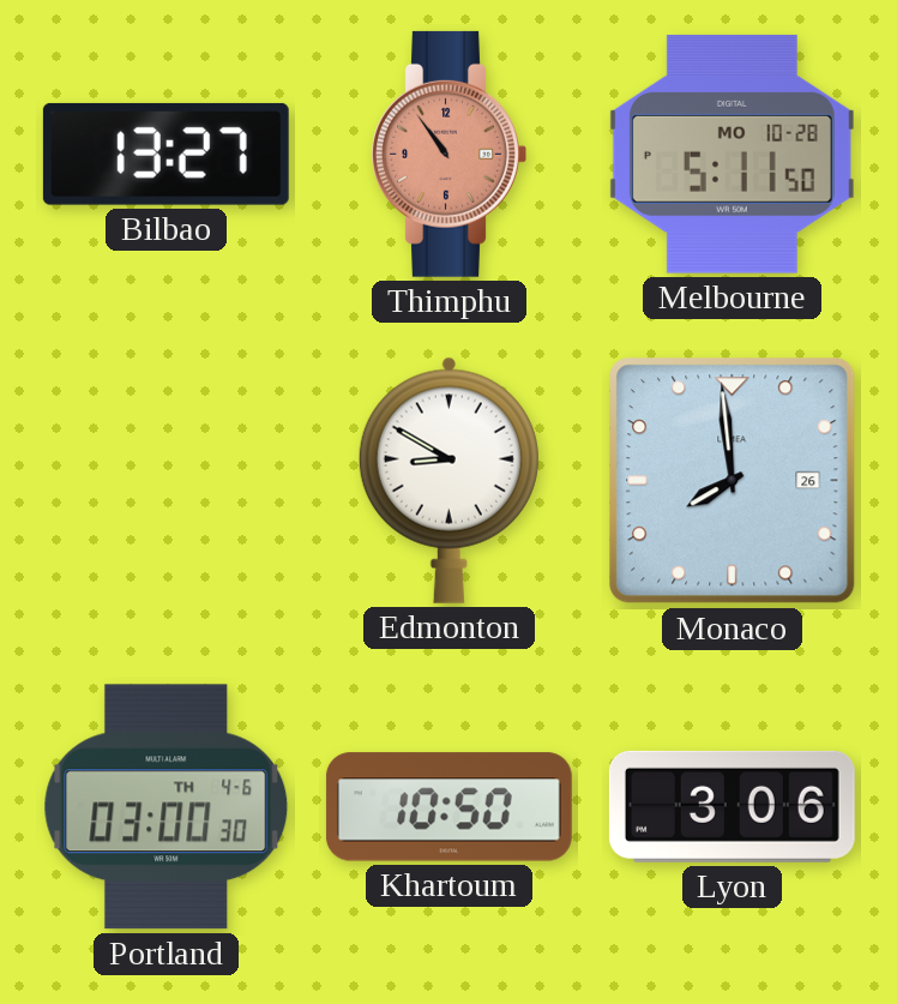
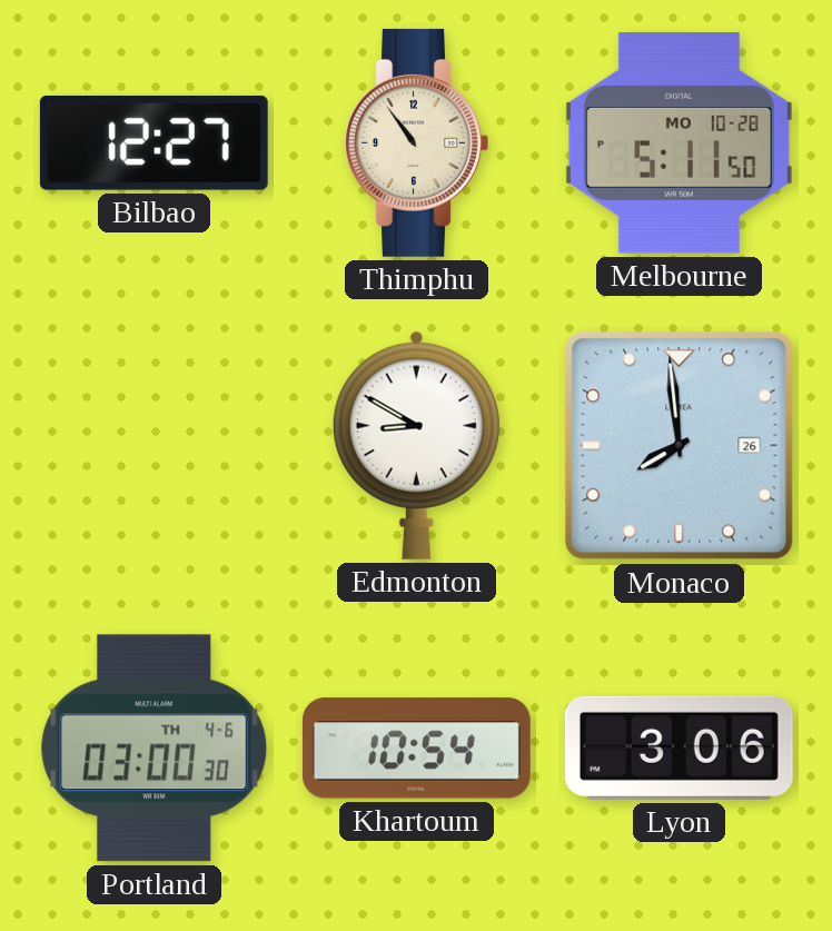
Bilbao: 13:27 -> 12:27 (153, 142)
Thimphu dial: salmon -> cream (416, 142)
Khartoum: 10:50 -> 10:54 (416, 749)
